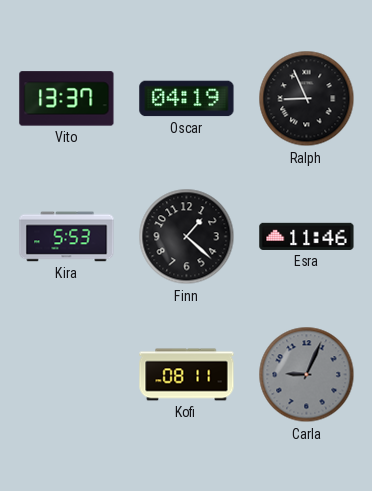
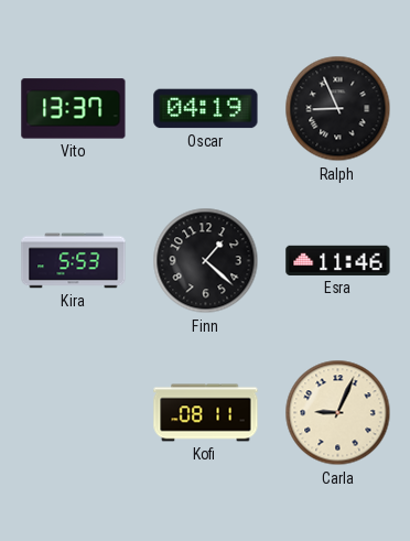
Carla dial: grey -> cream (338, 413)
